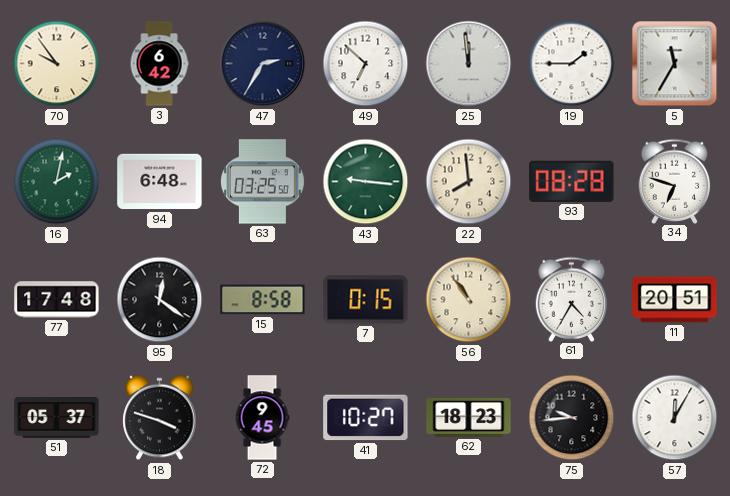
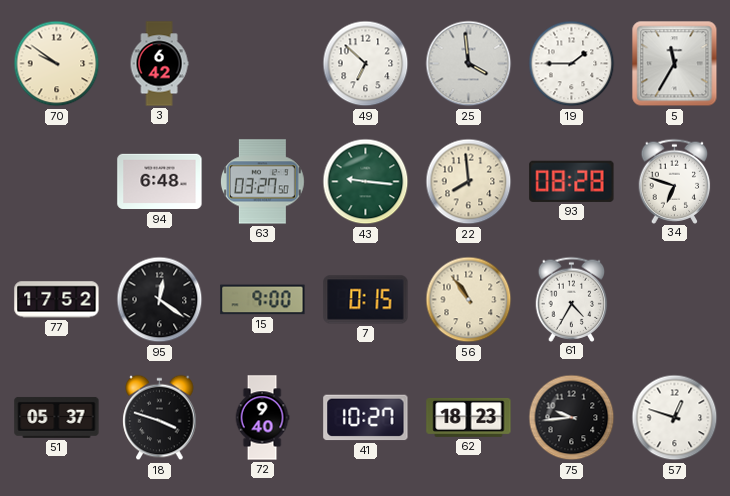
70: 9:54 -> 9:51 (57, 64)
47: 2:35 -> none (263, 64)
25: 11:59 -> 3:59 (469, 64)
16: 2:02 -> none (57, 182)
63: 03:25 -> 03:27 (262, 182)
77: 17:48 -> 17:52 (57, 300)
15: 8:58 -> 9:00 (263, 300)
11: 20:51 -> none (675, 300)
72: 9:45 -> 9:40 (262, 418)
57: 12:05 -> 12:48 (675, 418)
